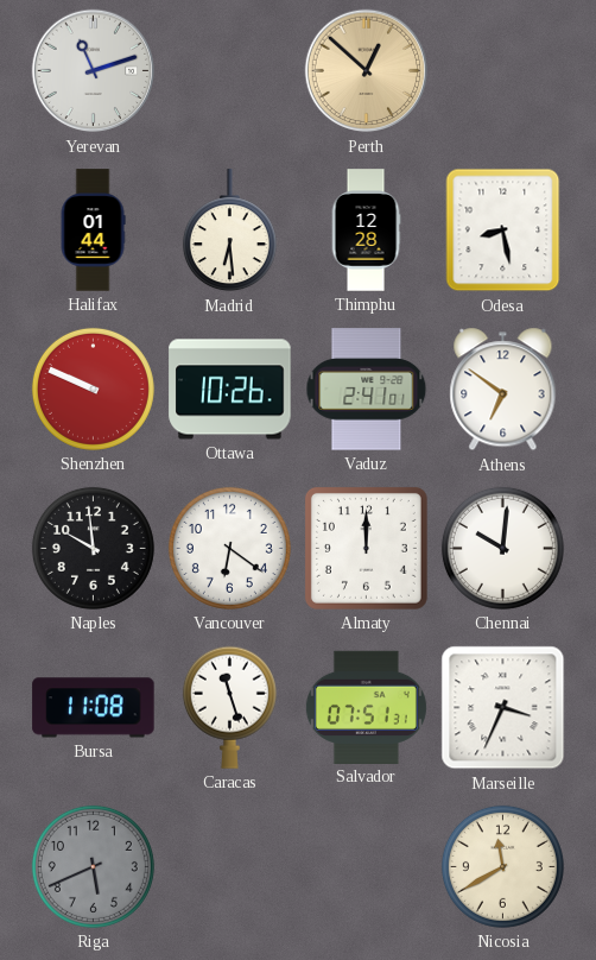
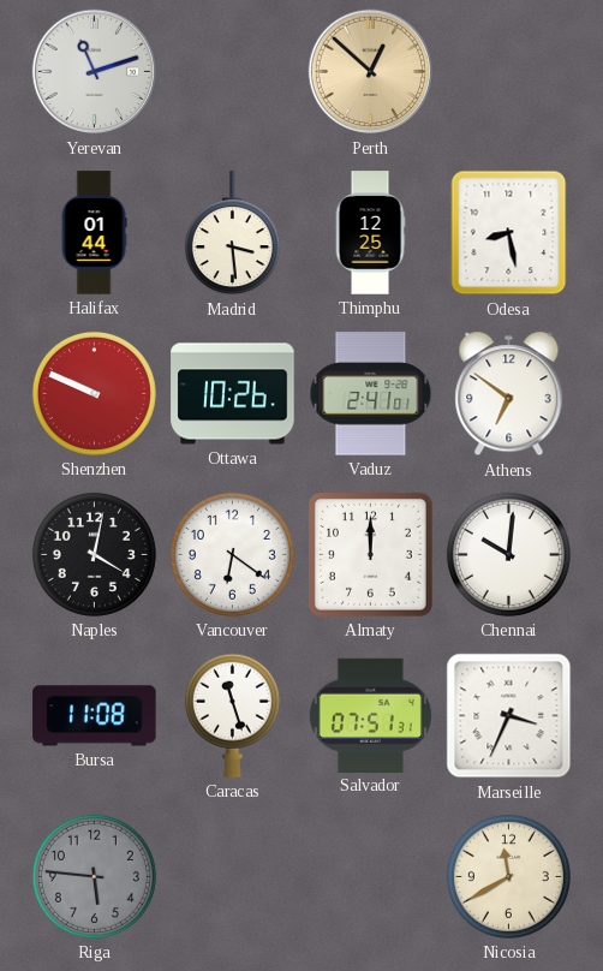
Madrid: 6:29 -> 3:29 (232, 233)
Thimphu: 12:28 -> 12:25 (370, 233)
Naples: 9:59 -> 4:02 (94, 554)
Riga: 5:41 -> 5:46 (94, 876)
